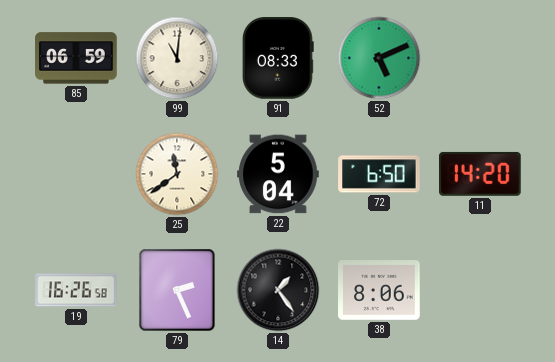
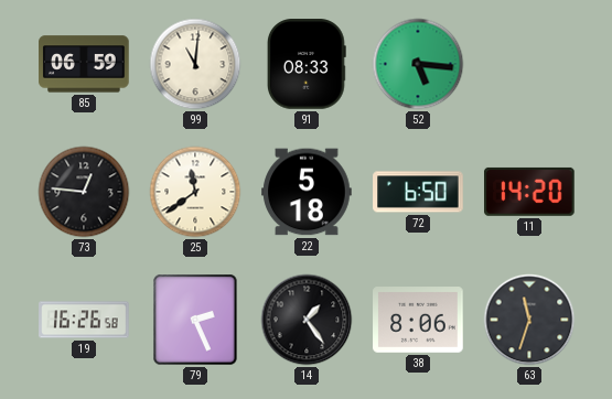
52: 5:11 -> 5:16 (418, 64)
73: none -> 12:46 (84, 192)
22: 5:04 -> 5:18 (307, 192)
63: none -> 11:33 (529, 320)
